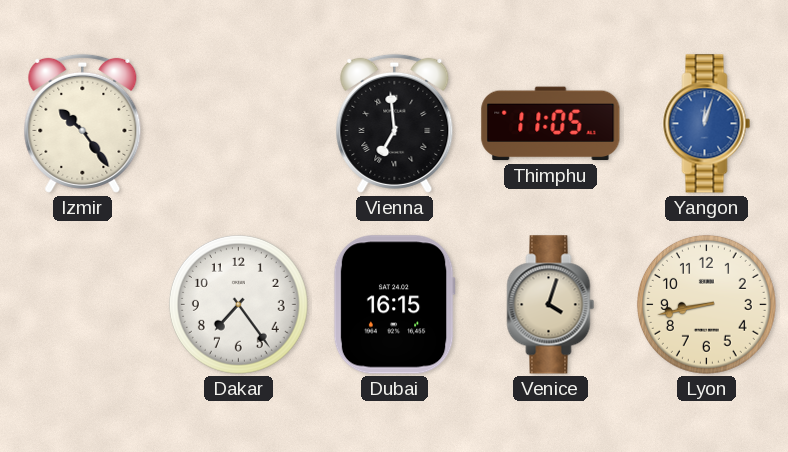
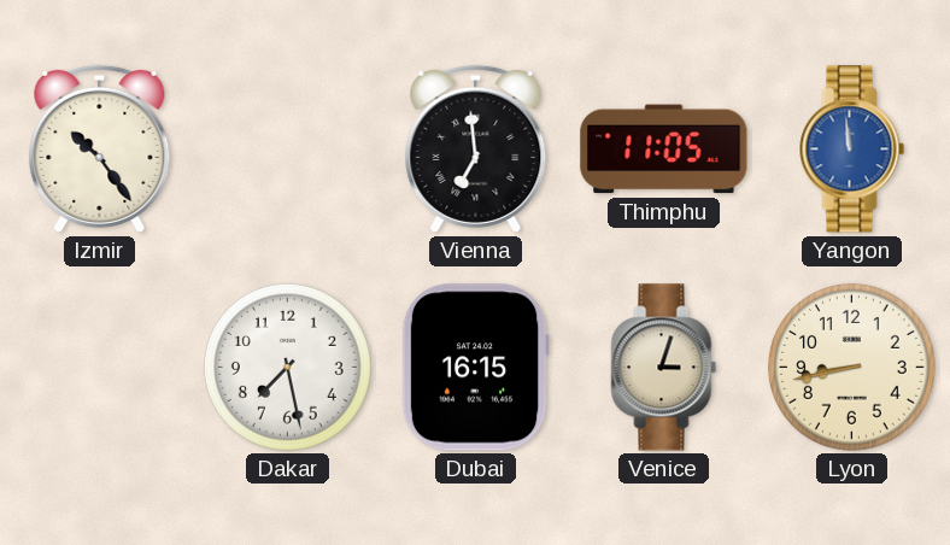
Yangon: 12:03 -> 11:59 (852, 150)
Dakar: 7:24 -> 7:28 (287, 367)
Venice: 4:03 -> 3:03 (664, 368)
